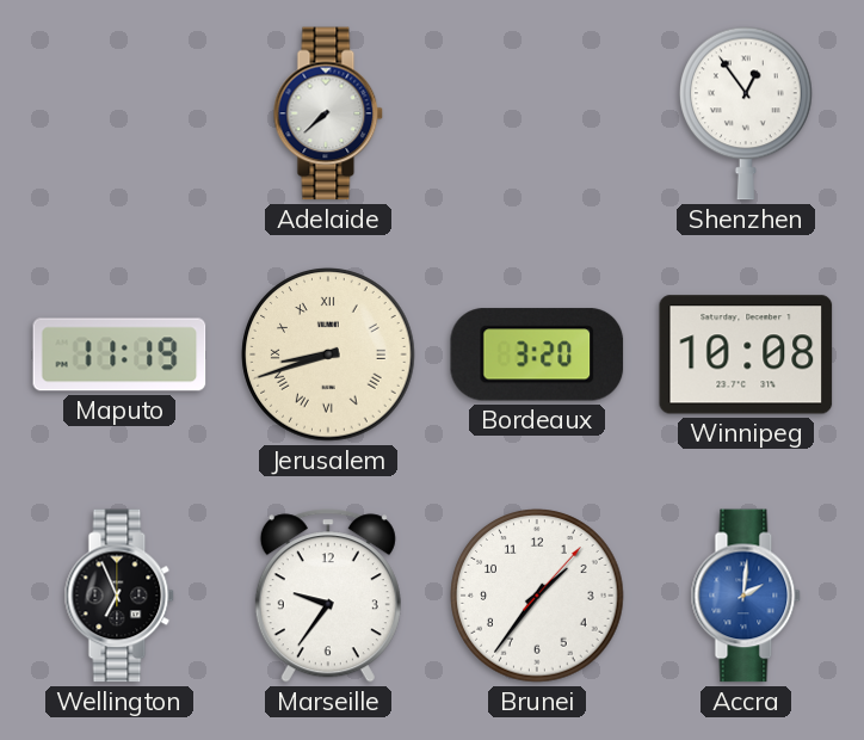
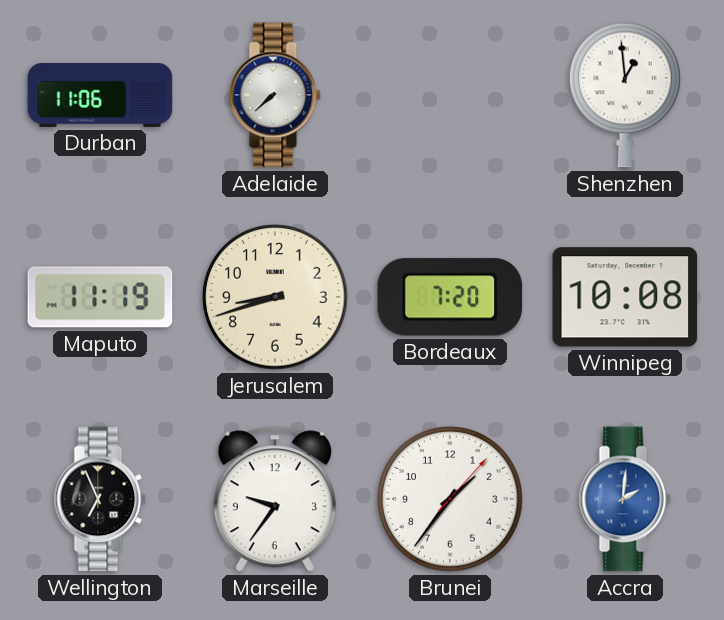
Durban: none -> 11:06 (100, 95)
Shenzhen: 12:54 -> 12:59 (626, 95)
Jerusalem numerals: Roman -> Arabic (275, 297)
Bordeaux: 3:20 -> 7:20 (450, 297)
